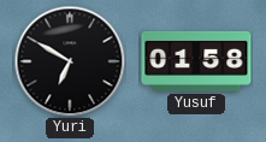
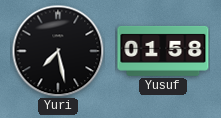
Yuri: 6:50 -> 7:28 (58, 51)
